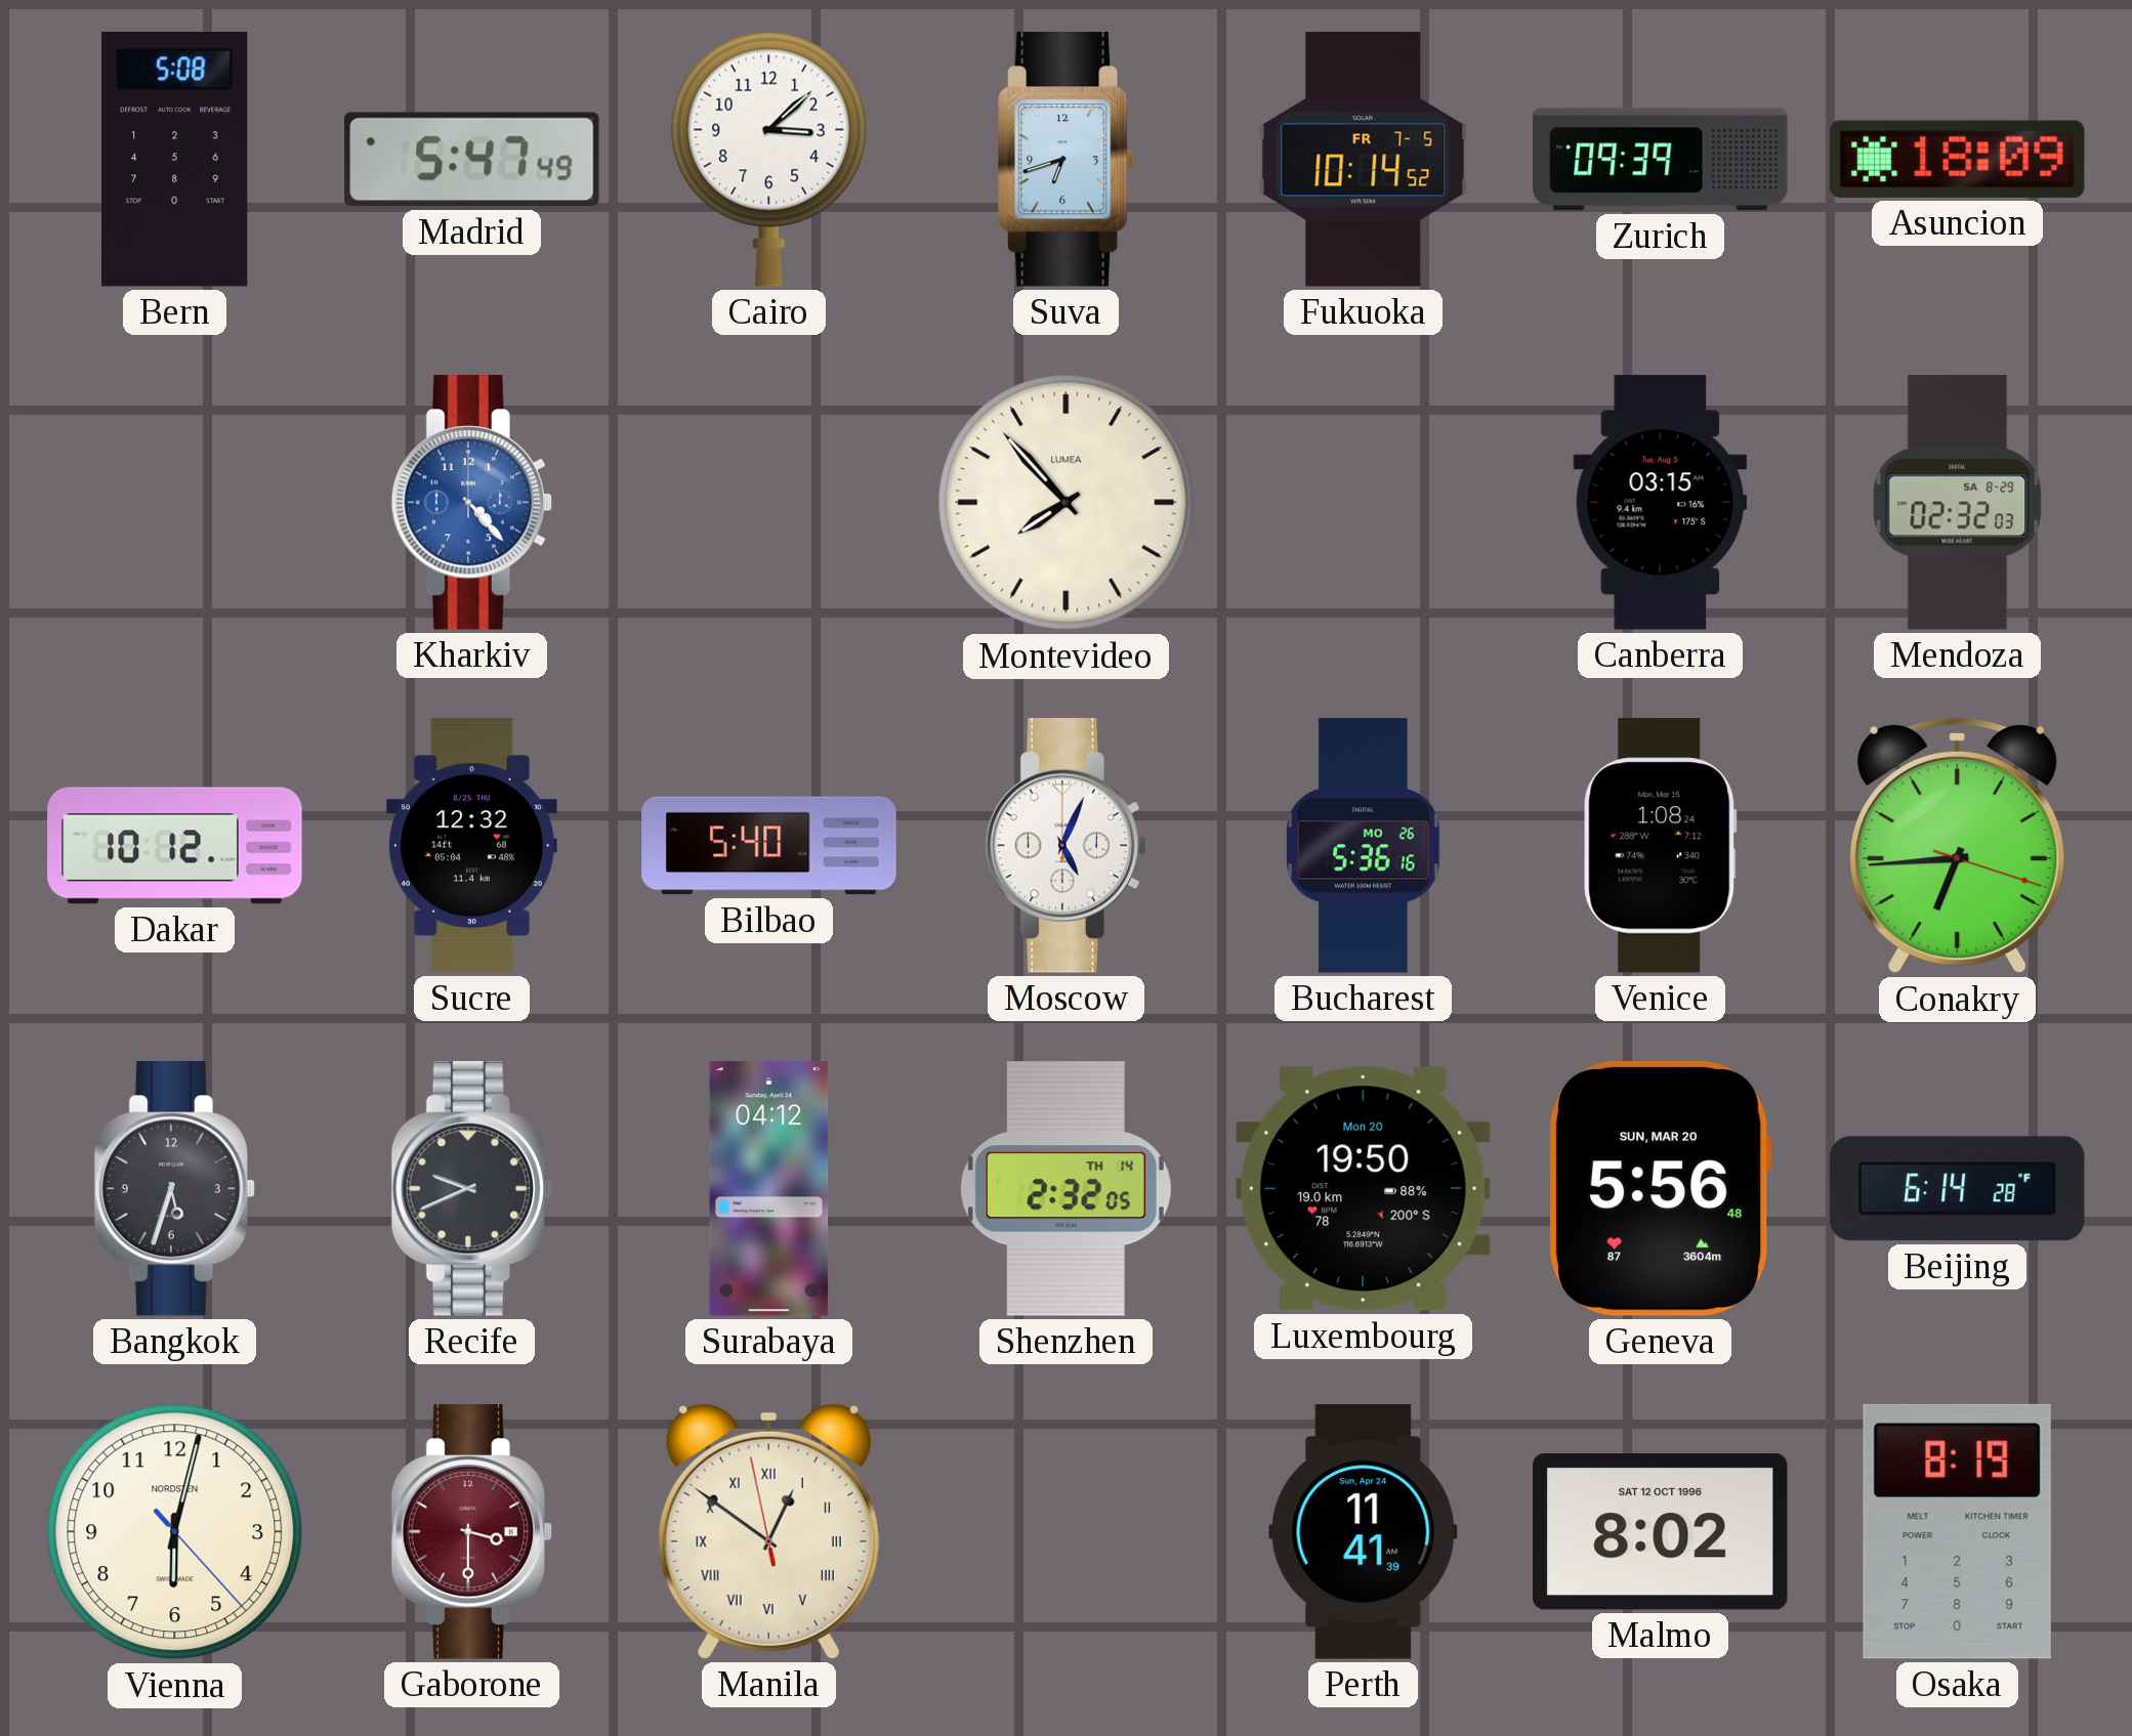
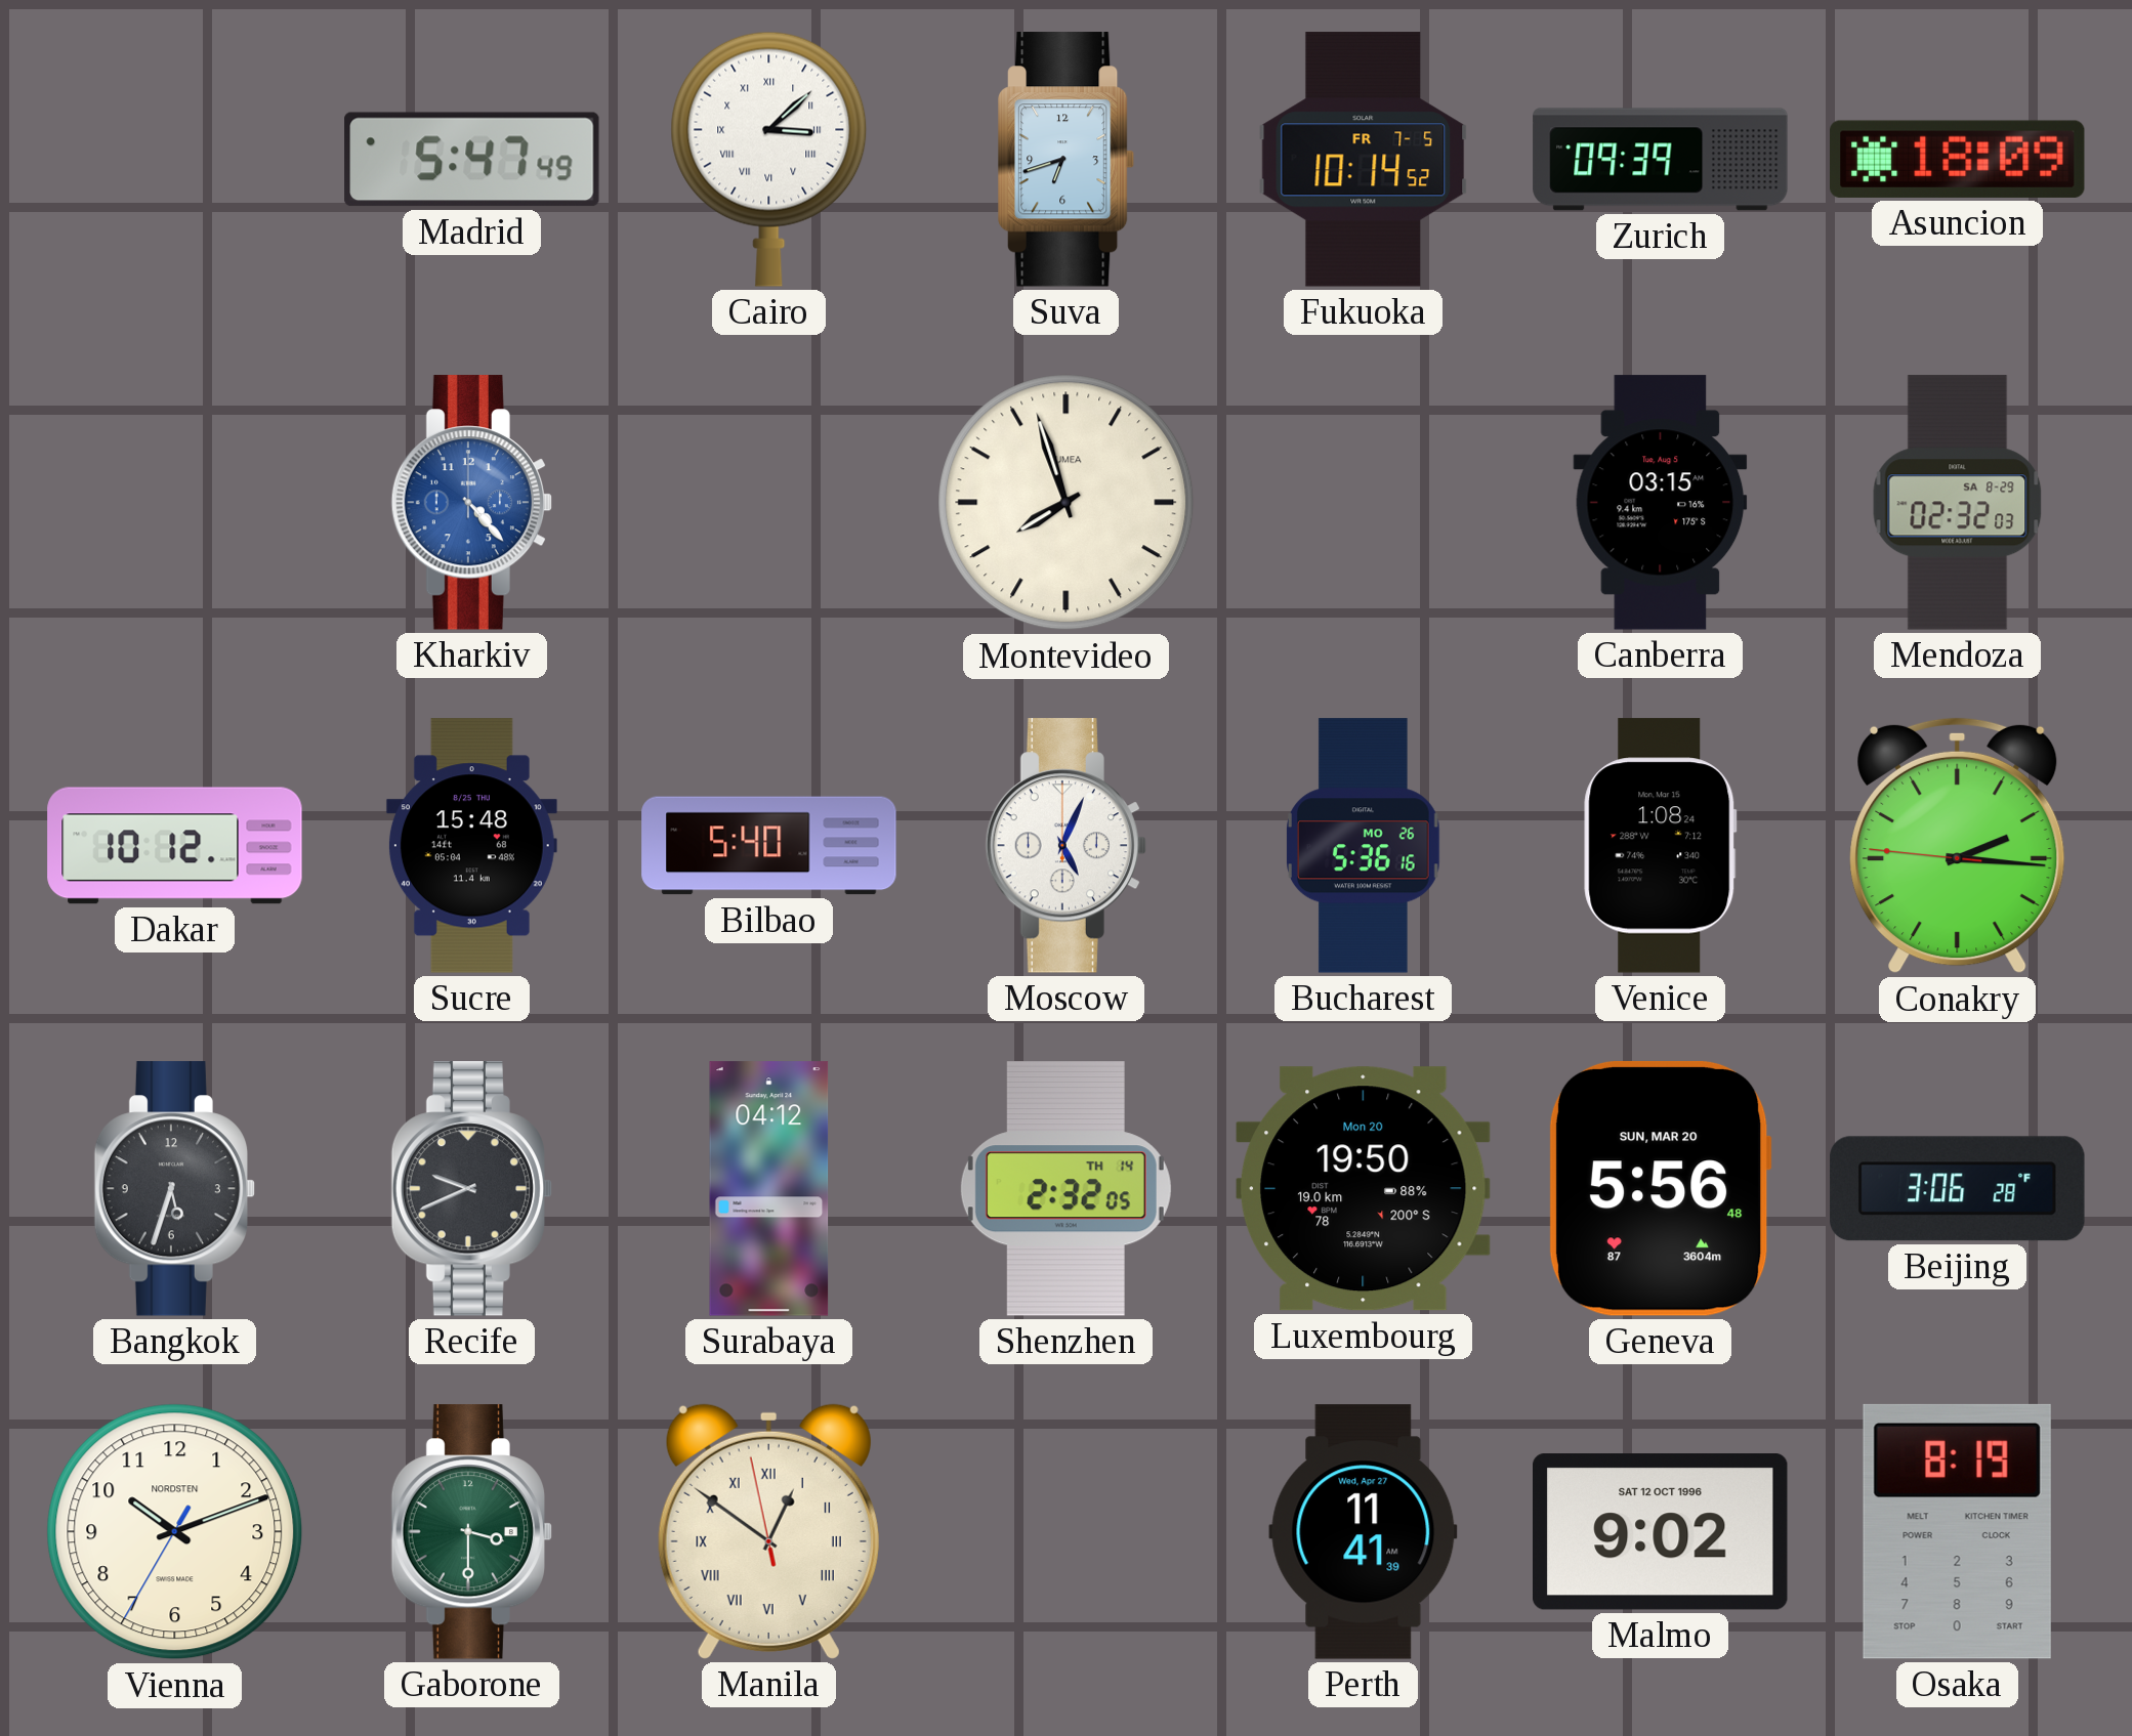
Bern: 5:08 -> none (175, 160)
Cairo numerals: Arabic -> Roman (769, 159)
Montevideo: 7:53 -> 7:57 (1067, 503)
Sucre: 12:32 -> 15:48 (471, 846)
Conakry: 6:44 -> 2:15 (1958, 846)
Beijing: 6:14 -> 3:06 (1958, 1189)
Vienna: 6:02 -> 10:11 (175, 1532)
Gaborone dial: burgundy -> green (471, 1532)
Perth date: Sun, Apr 24 -> Wed, Apr 27 (1364, 1532)
Malmo: 8:02 -> 9:02 (1661, 1532)
